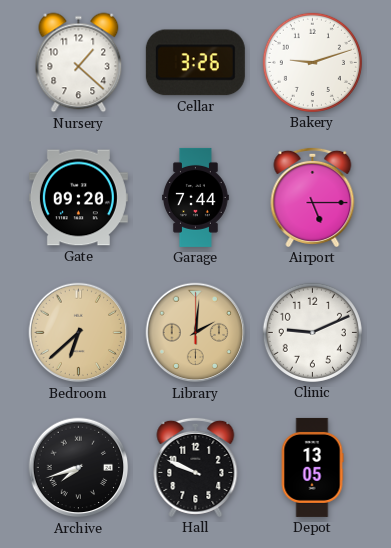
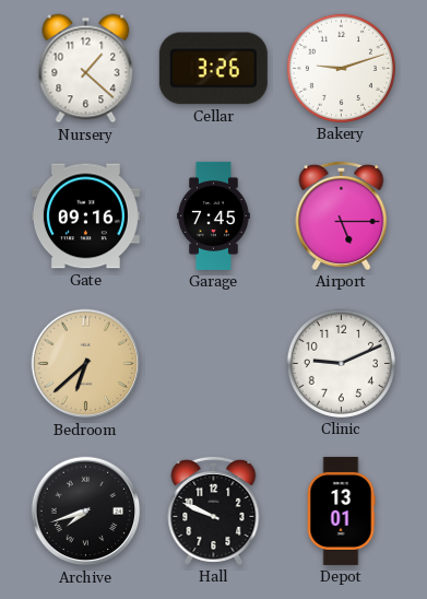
Gate: 09:20 -> 09:16 (85, 216)
Garage: 7:44 -> 7:45 (214, 215)
Library: 2:01 -> none (196, 333)
Depot: 13:05 -> 13:01 (341, 510)
